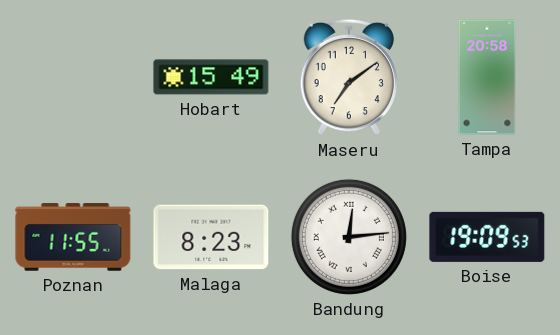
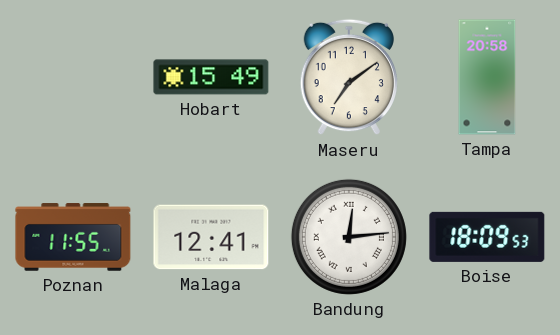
Malaga: 8:23 -> 12:41 (211, 237)
Boise: 19:09 -> 18:09 (487, 237)
